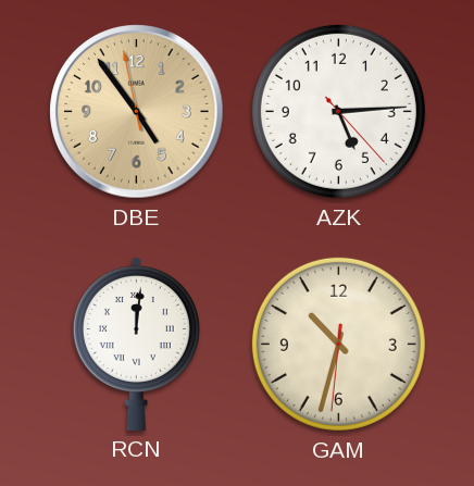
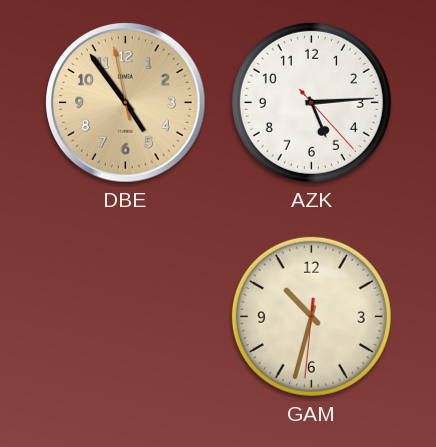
RCN: 12:01 -> none (136, 344)
